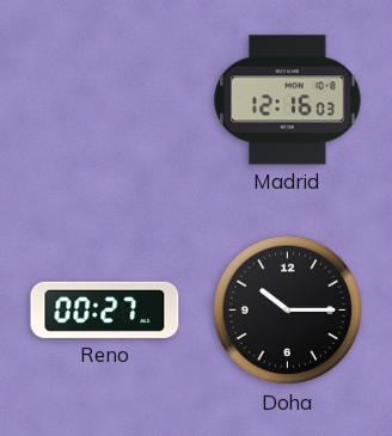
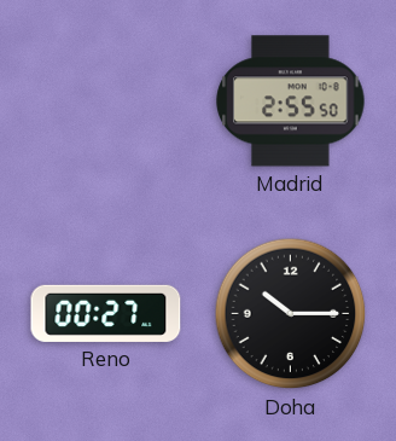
Madrid: 12:16 -> 2:55 (291, 101)
